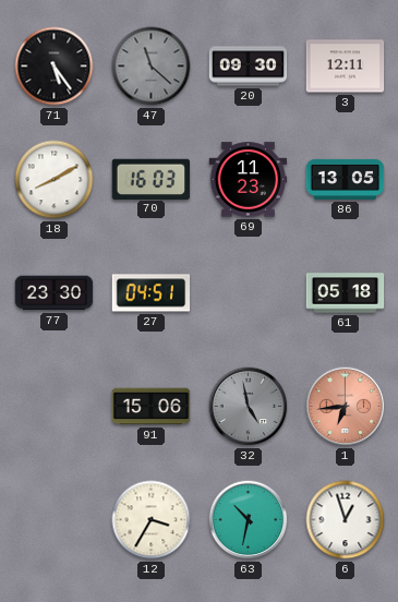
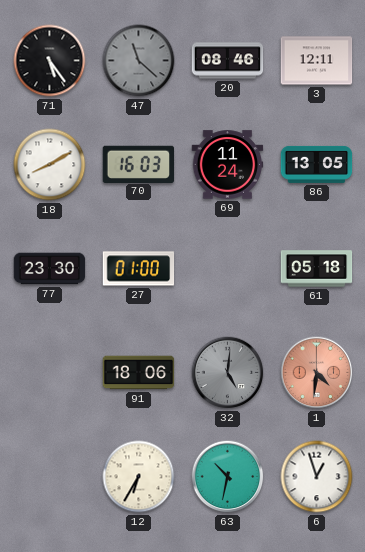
20: 09:30 -> 08:46 (228, 61)
69: 11:23 -> 11:24 (228, 165)
27: 04:51 -> 01:00 (139, 269)
91: 15:06 -> 18:06 (139, 373)
32: 4:58 -> 5:01 (228, 373)
1: 6:44 -> 4:31 (317, 373)
12: 3:35 -> 6:35 (139, 477)
